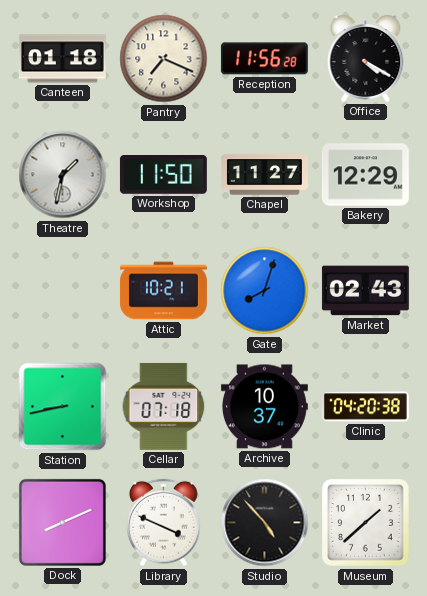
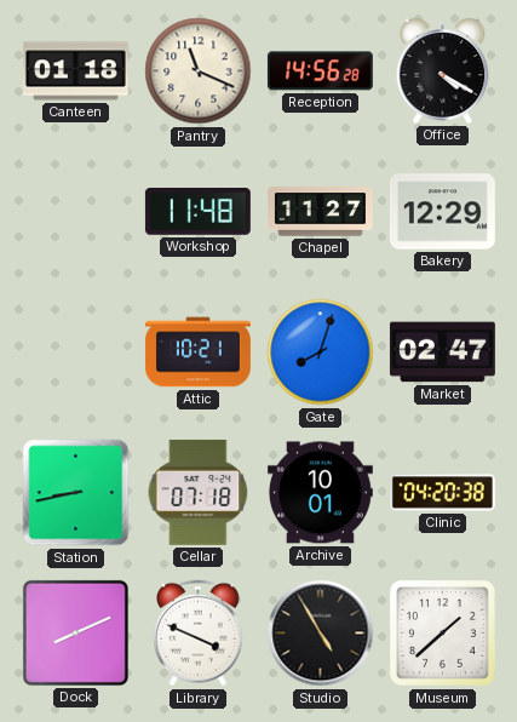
Pantry: 7:19 -> 11:19 (199, 71)
Reception: 11:56 -> 14:56 (320, 71)
Theatre: 1:32 -> none (63, 175)
Workshop: 11:50 -> 11:48 (197, 212)
Market: 02:43 -> 02:47 (442, 353)
Archive: 10:37 -> 10:01 (320, 493)
Studio: 4:53 -> 4:55 (321, 634)
